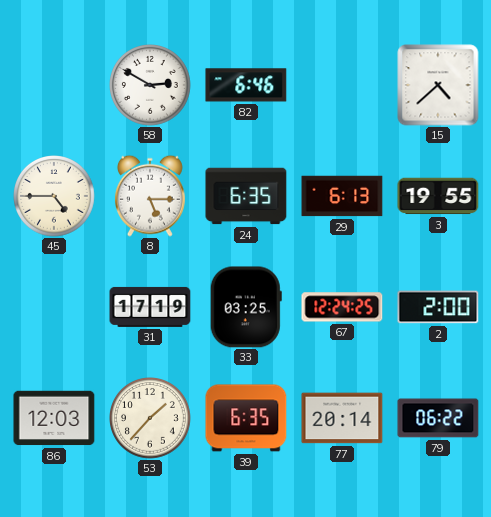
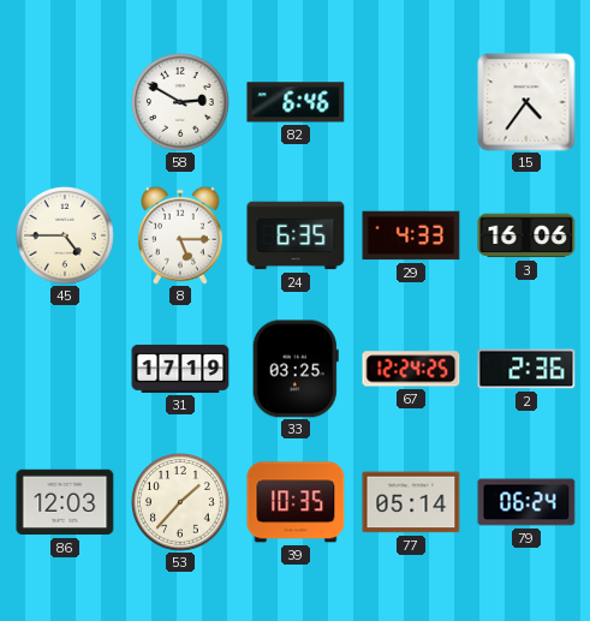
15: 4:38 -> 4:36 (526, 102)
29: 6:13 -> 4:33 (411, 235)
3: 19:55 -> 16:06 (526, 235)
2: 2:00 -> 2:36 (526, 369)
39: 6:35 -> 10:35 (296, 502)
77: 20:14 -> 05:14 (411, 502)
79: 06:22 -> 06:24 (526, 502)
